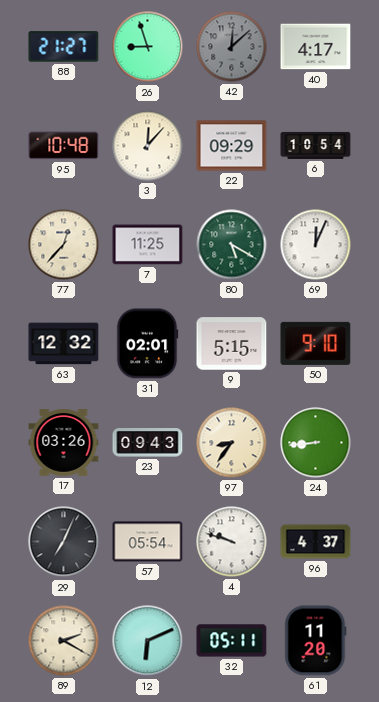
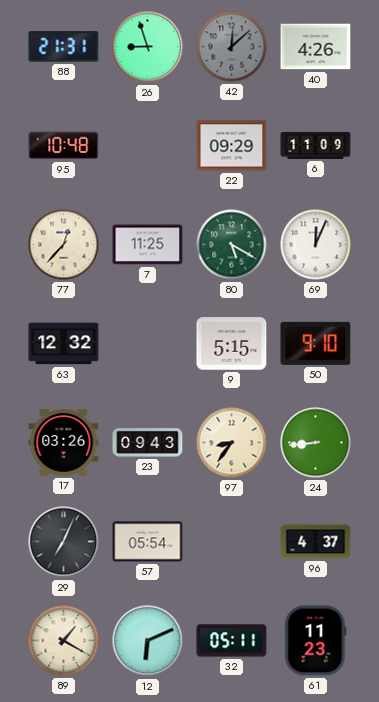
88: 21:27 -> 21:31 (64, 47)
40: 4:17 -> 4:26 (316, 47)
3: 12:07 -> none (148, 146)
6: 10:54 -> 11:09 (316, 145)
31: 02:01 -> none (147, 344)
4: 9:48 -> none (232, 542)
89: 2:20 -> 1:20 (64, 641)
61: 11:20 -> 11:23 (316, 641)
